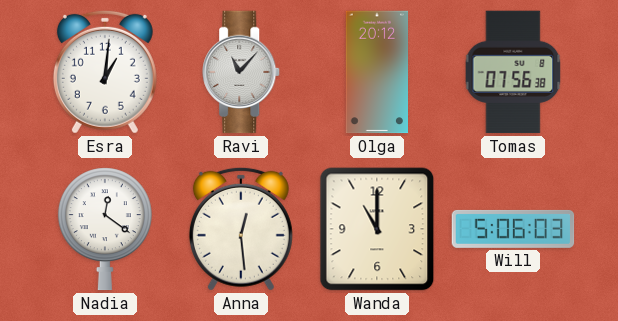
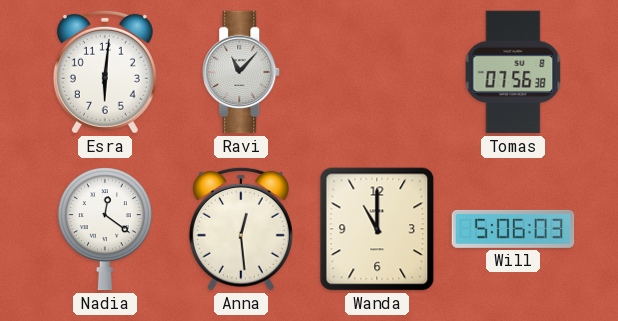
Esra: 1:01 -> 6:01 (105, 72)
Olga: 20:12 -> none (376, 72)
